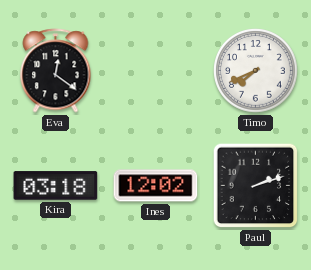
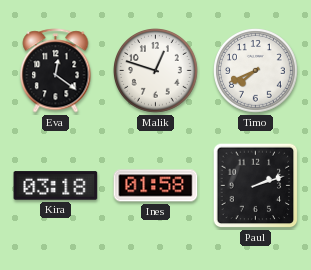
Malik: none -> 12:48 (156, 71)
Ines: 12:02 -> 01:58 (156, 186)
